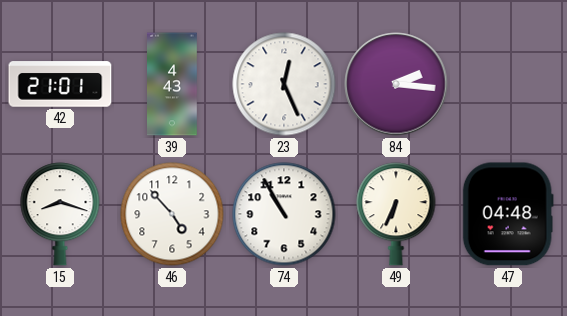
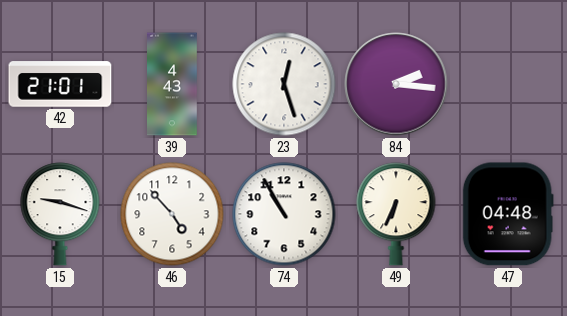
23: 12:26 -> 12:27 (284, 84)
15: 8:18 -> 9:18 (60, 214)
